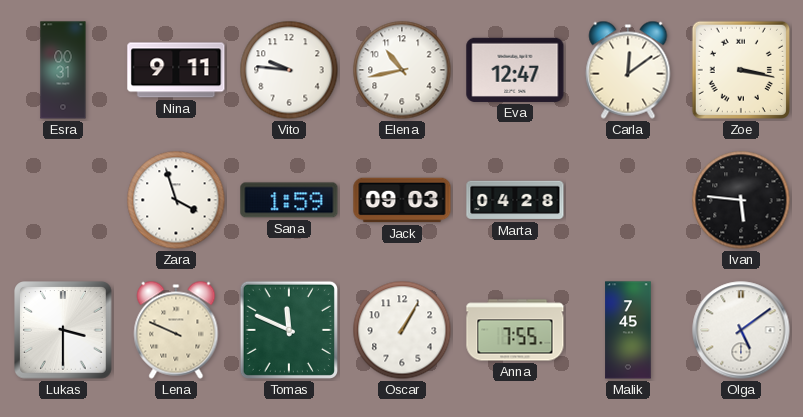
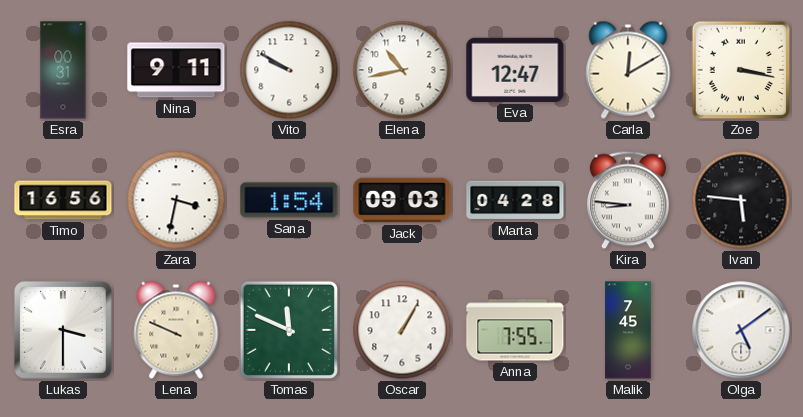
Vito: 9:46 -> 9:50 (289, 70)
Carla: 12:09 -> 12:10 (628, 70)
Timo: none -> 16:56 (63, 200)
Zara: 3:57 -> 3:32 (176, 200)
Sana: 1:59 -> 1:54 (289, 200)
Kira: none -> 8:46 (628, 200)
